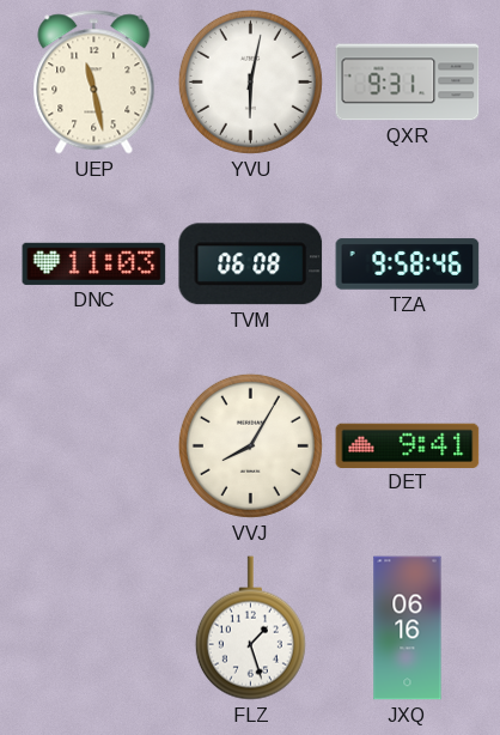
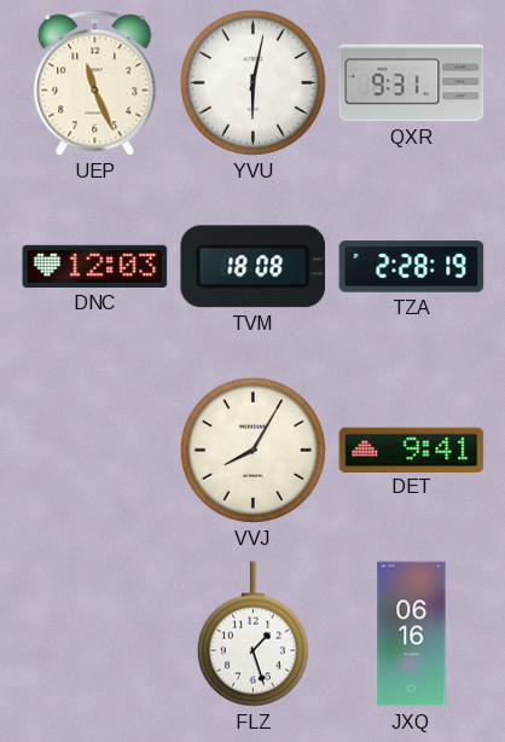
UEP: 11:28 -> 11:26 (95, 83)
DNC: 11:03 -> 12:03 (95, 266)
TVM: 06:08 -> 18:08 (254, 267)
TZA: 9:58 -> 2:28 (412, 267)
